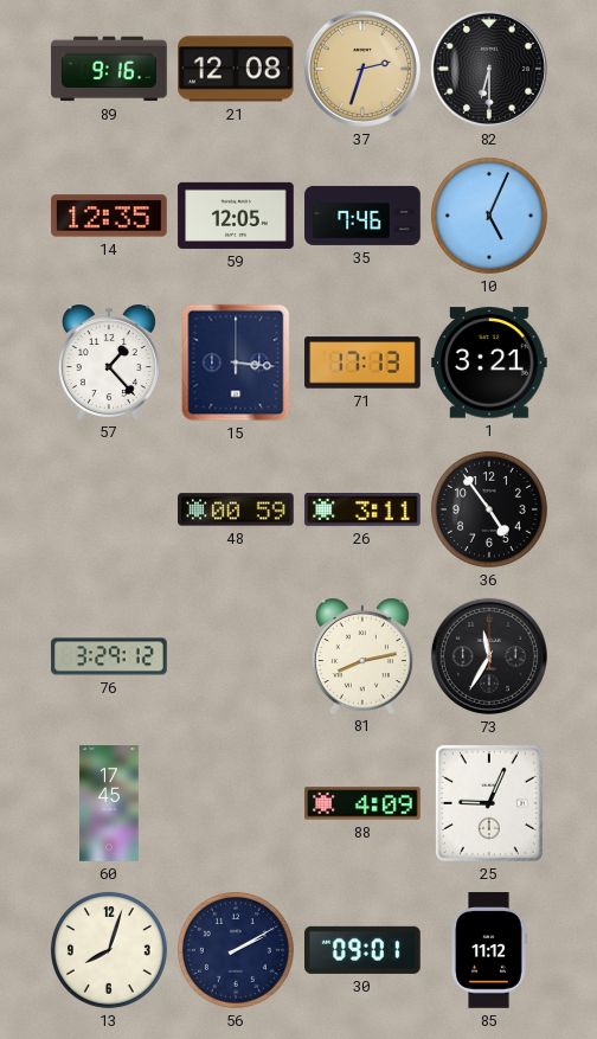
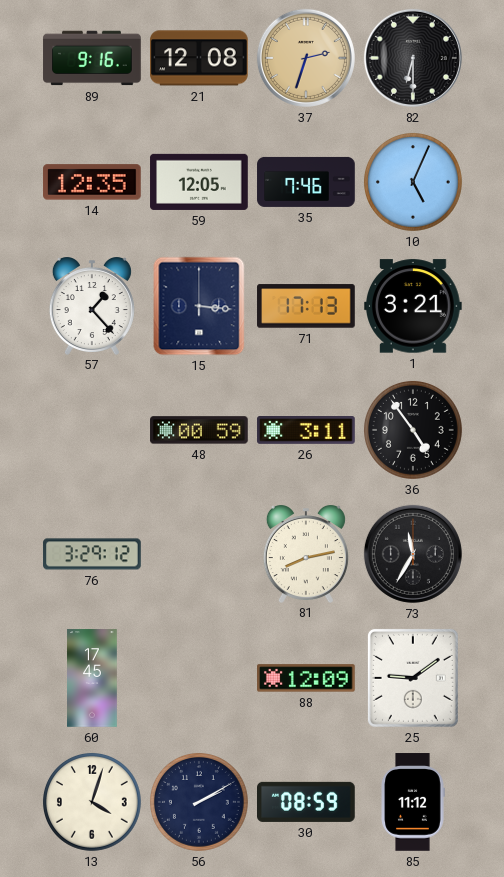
88: 4:09 -> 12:09 (306, 678)
25: 9:04 -> 9:09 (413, 678)
13: 8:03 -> 4:03 (92, 802)
30: 09:01 -> 08:59 (306, 802)
